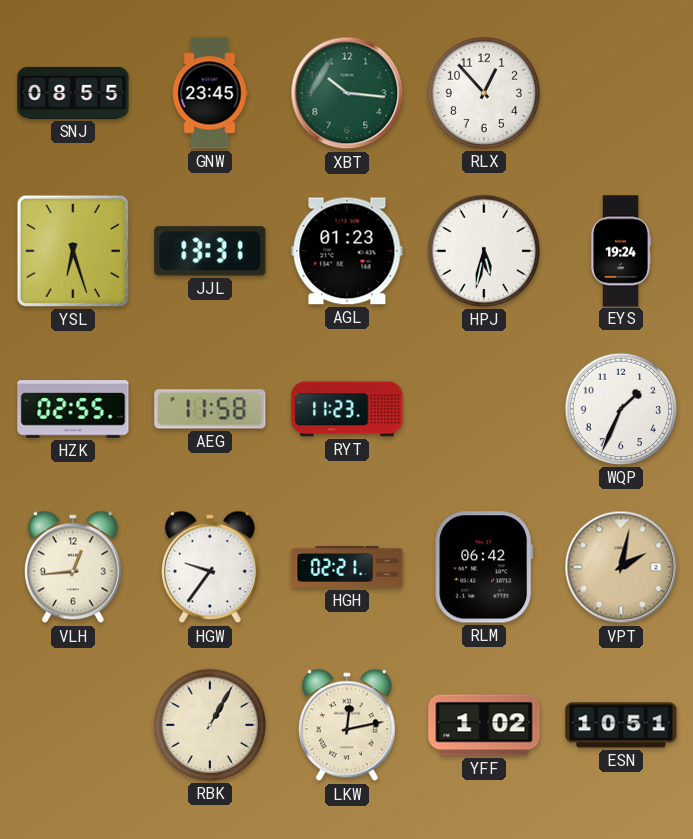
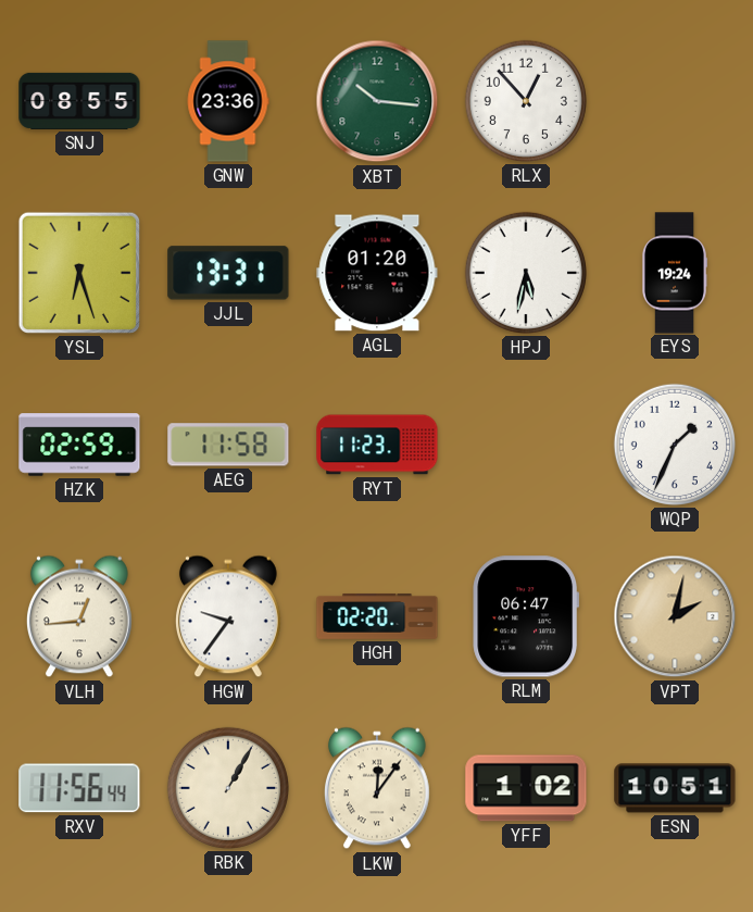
GNW: 23:45 -> 23:36 (228, 101)
AGL: 01:23 -> 01:20 (377, 273)
HZK: 02:55 -> 02:59 (79, 445)
HGH: 02:21 -> 02:20 (377, 616)
RLM: 06:42 -> 06:47 (526, 616)
RXV: none -> 11:56 (79, 788)
LKW: 12:13 -> 12:06 (377, 788)
